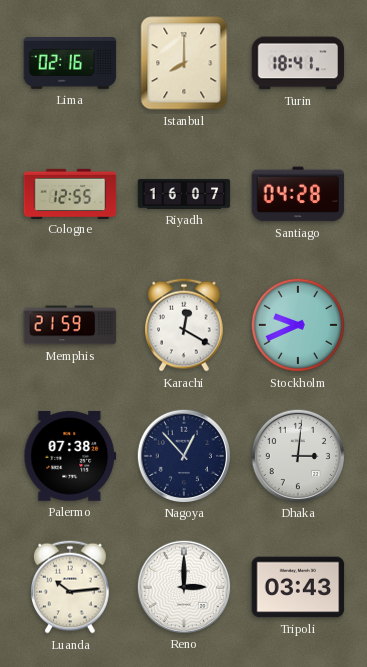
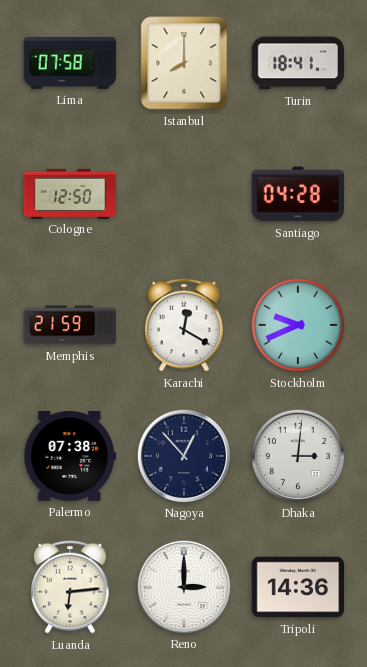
Lima: 02:16 -> 07:58 (70, 64)
Cologne: 12:55 -> 12:50 (70, 193)
Riyadh: 16:07 -> none (184, 194)
Luanda: 10:14 -> 6:14 (71, 587)
Tripoli: 03:43 -> 14:36 (298, 587)
